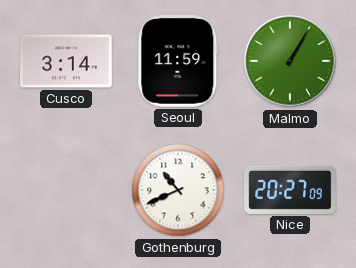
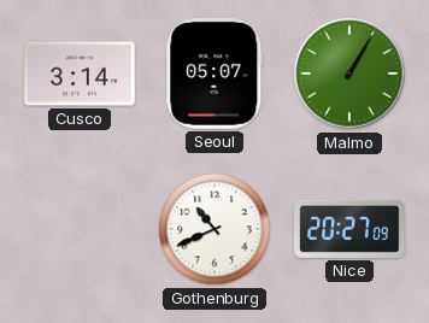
Seoul: 11:59 -> 05:07 (214, 75)
